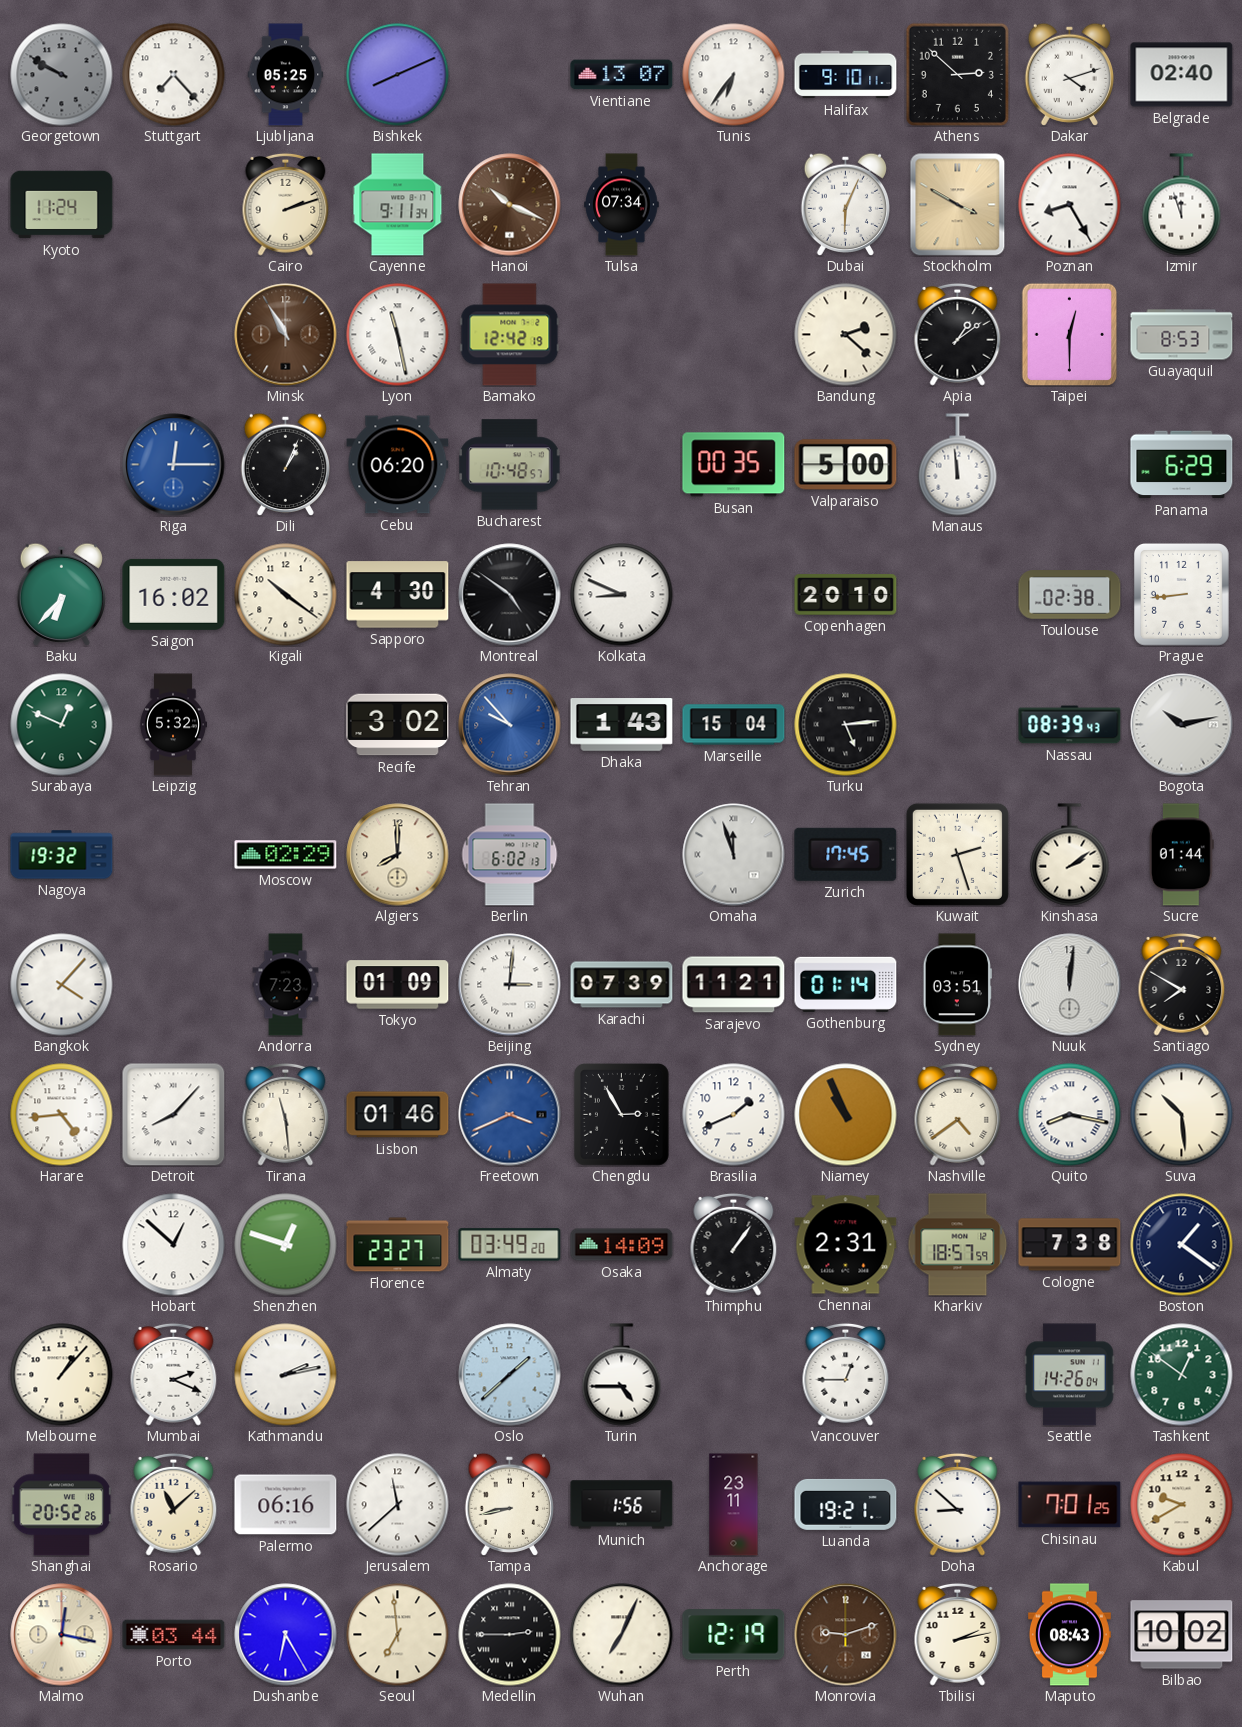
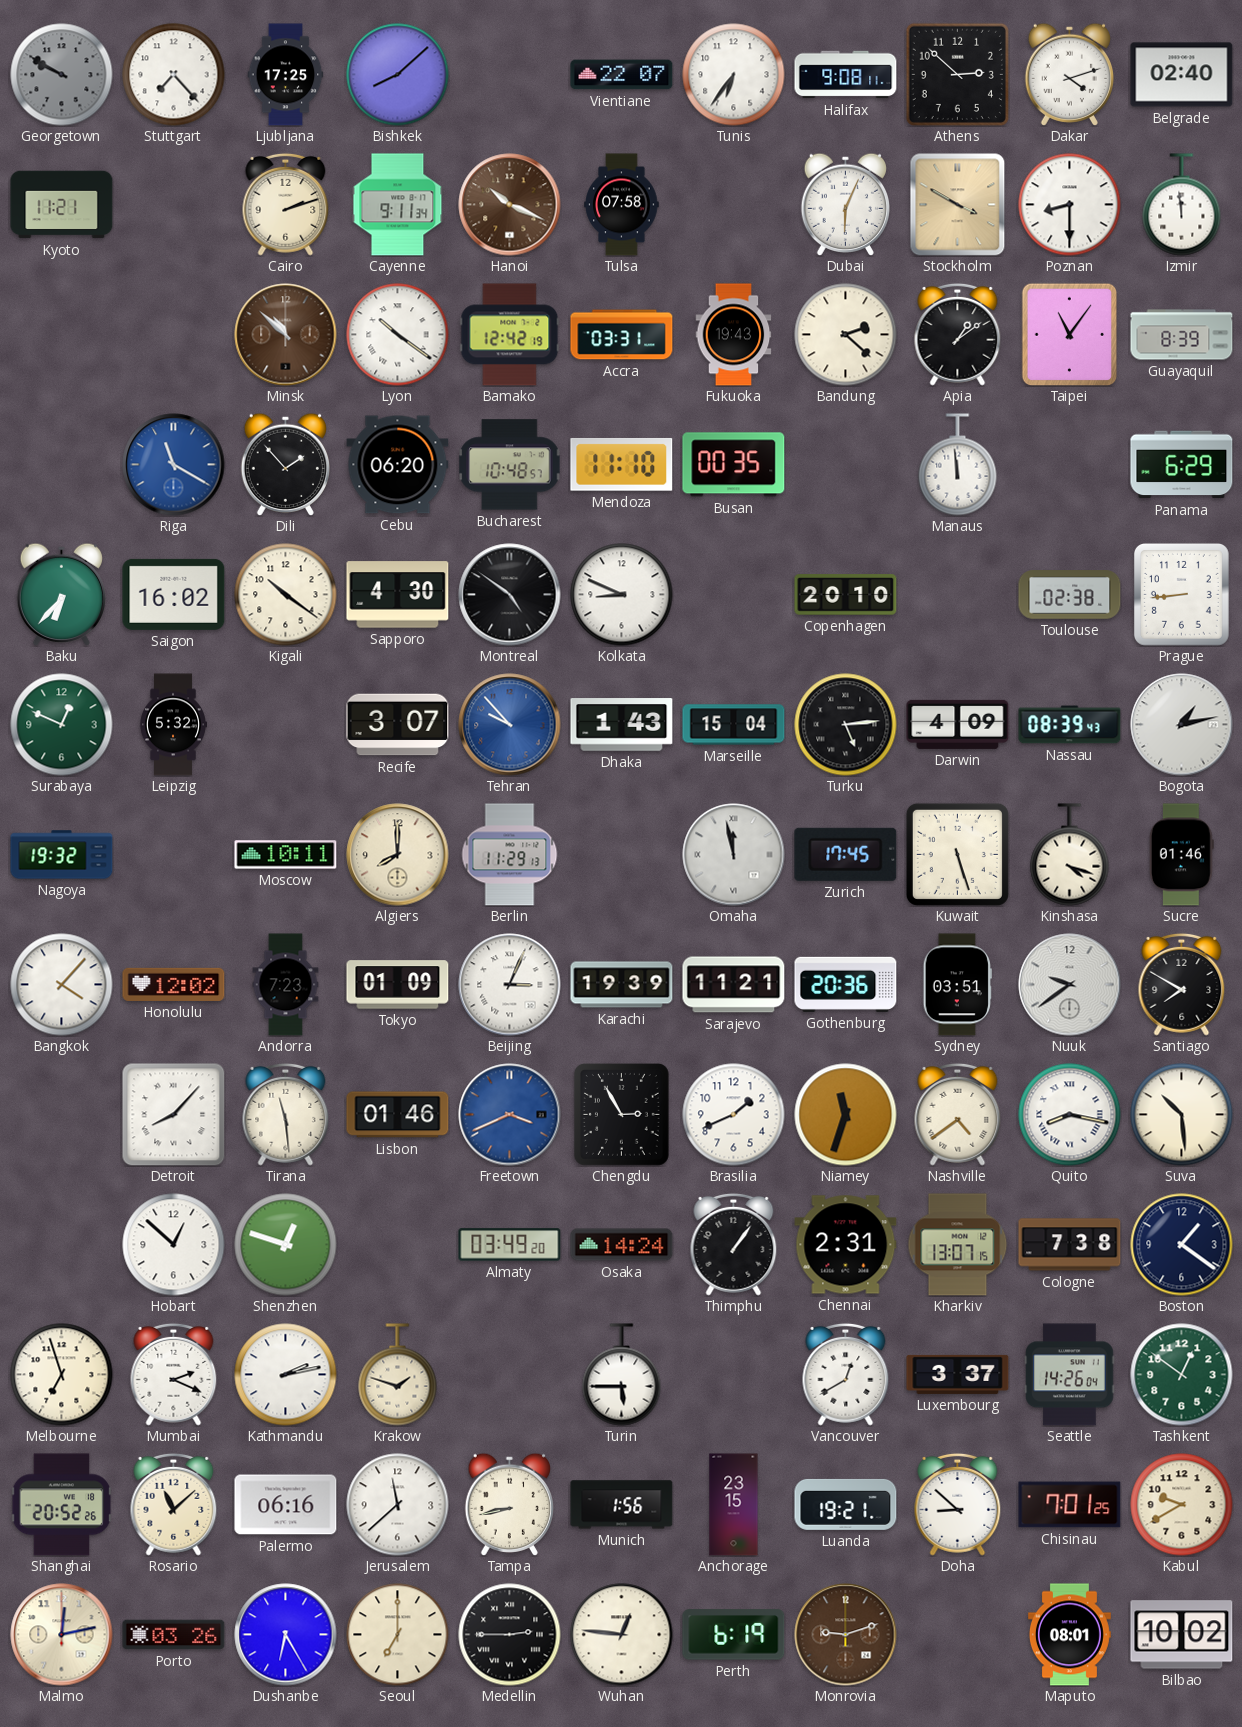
Ljubljana: 05:25 -> 17:25 (286, 75)
Bishkek: 8:11 -> 8:08 (398, 75)
Vientiane: 13:07 -> 22:07 (622, 75)
Halifax: 9:10 -> 9:08 (846, 75)
Kyoto: 11:24 -> 11:21 (62, 205)
Tulsa: 07:34 -> 07:58 (622, 205)
Poznan: 8:25 -> 8:30 (1070, 205)
Izmir: 11:57 -> 11:59 (1182, 205)
Minsk: 10:55 -> 10:52 (286, 335)
Lyon: 11:28 -> 10:21 (398, 335)
Accra: none -> 03:31 (622, 335)
Fukuoka: none -> 19:43 (734, 335)
Taipei: 12:30 -> 11:06 (1070, 334)
Guayaquil: 8:53 -> 8:39 (1182, 335)
Riga: 12:15 -> 11:20 (174, 465)
Dili: 1:04 -> 1:53 (285, 464)
Mendoza: none -> 11:10 (622, 464)
Valparaiso: 5:00 -> none (846, 465)
Recife: 3:02 -> 3:07 (398, 725)
Darwin: none -> 4:09 (958, 724)
Bogota: 10:13 -> 1:13 (1182, 725)
Moscow: 02:29 -> 10:11 (286, 855)
Berlin: 6:02 -> 11:29 (510, 855)
Omaha: 11:57 -> 11:58 (734, 855)
Kuwait: 2:27 -> 5:27 (957, 854)
Kinshasa: 2:09 -> 4:18 (1070, 855)
Sucre: 01:44 -> 01:46 (1181, 855)
Honolulu: none -> 12:02 (174, 984)
Beijing: 3:01 -> 3:04 (510, 985)
Karachi: 07:39 -> 19:39 (622, 985)
Gothenburg: 01:14 -> 20:36 (846, 984)
Nuuk: 12:01 -> 9:39 (1070, 985)
Harare: 4:44 -> none (62, 1115)
Niamey: 10:56 -> 11:33 (846, 1115)
Florence: 23:27 -> none (398, 1245)
Osaka: 14:09 -> 14:24 (622, 1245)
Kharkiv: 18:57 -> 13:07 (958, 1245)
Melbourne: 1:07 -> 6:57 (62, 1375)
Krakow: none -> 1:48 (398, 1375)
Oslo: 1:38 -> none (510, 1375)
Turin: 4:45 -> 5:45 (622, 1375)
Vancouver: 12:45 -> 12:40 (846, 1374)
Luxembourg: none -> 3:37 (958, 1374)
Anchorage: 23:11 -> 23:15 (734, 1505)
Malmo: 12:17 -> 12:13 (62, 1635)
Porto: 03:44 -> 03:26 (174, 1635)
Seoul: 6:59 -> 7:00 (398, 1635)
Wuhan: 7:04 -> 12:46 (622, 1635)
Perth: 12:19 -> 6:19 (734, 1635)
Tbilisi: 2:13 -> none (958, 1634)
Maputo: 08:43 -> 08:01 (1069, 1635)
